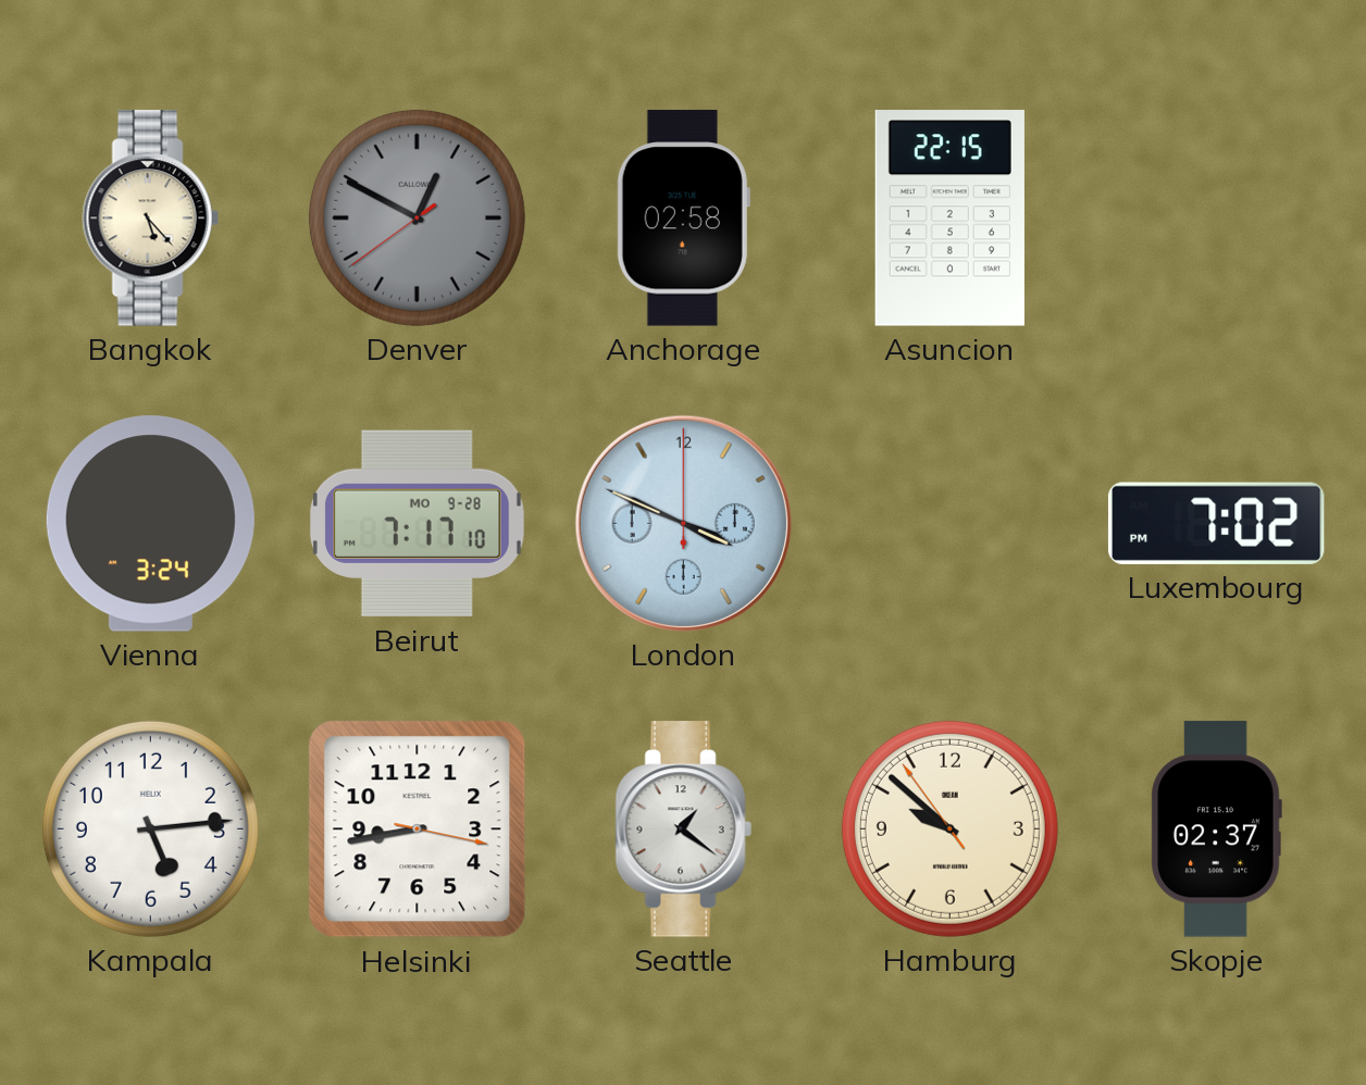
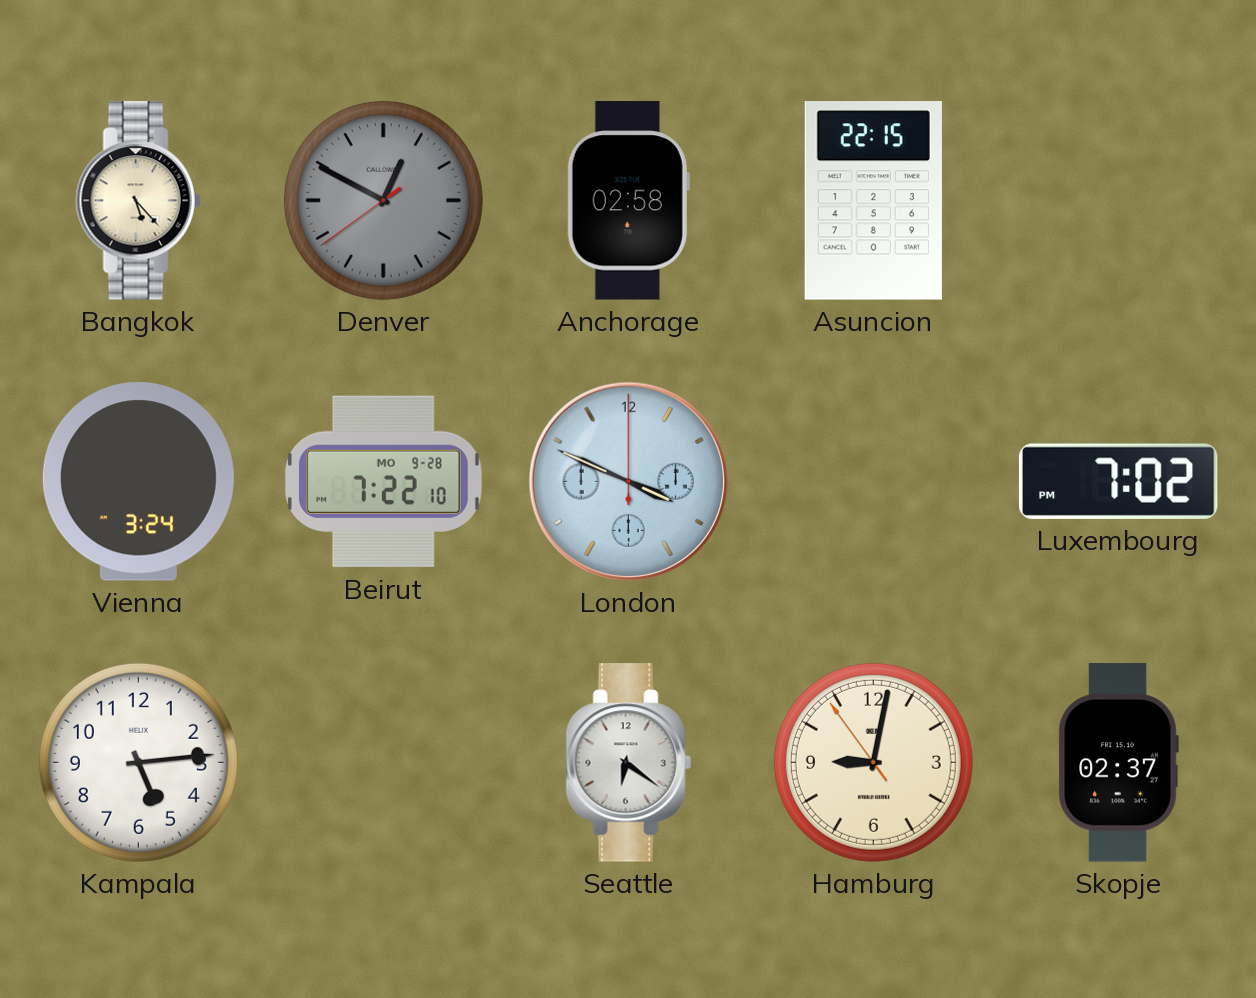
Beirut: 7:17 -> 7:22 (383, 482)
Helsinki: 8:43 -> none (418, 830)
Seattle: 1:21 -> 6:21 (628, 763)
Hamburg: 9:51 -> 9:01 (873, 762)
